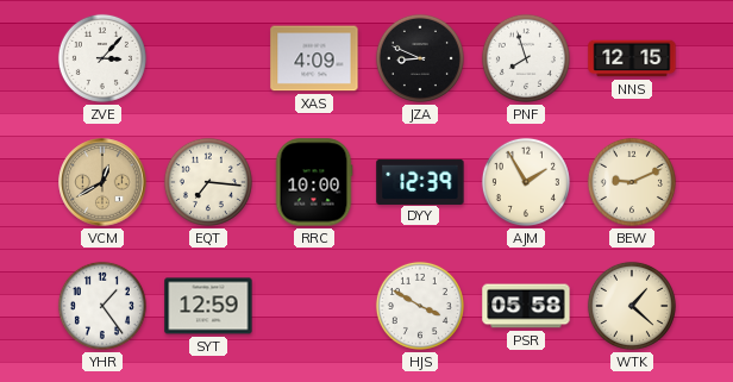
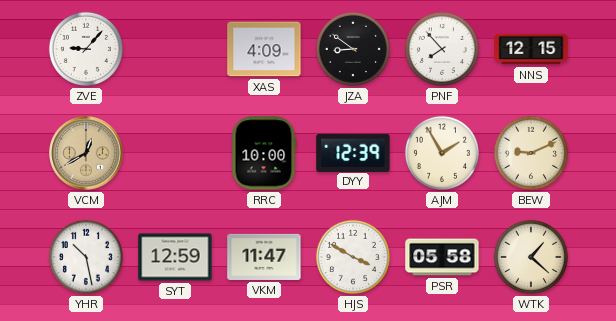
ZVE: 3:07 -> 9:07 (86, 49)
JZA: 8:49 -> 8:51 (353, 49)
PNF: 7:57 -> 7:53 (442, 49)
EQT: 7:16 -> none (208, 182)
YHR: 1:24 -> 10:28 (86, 257)
VKM: none -> 11:47 (264, 257)
